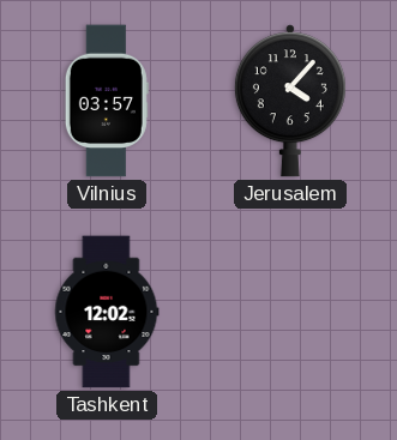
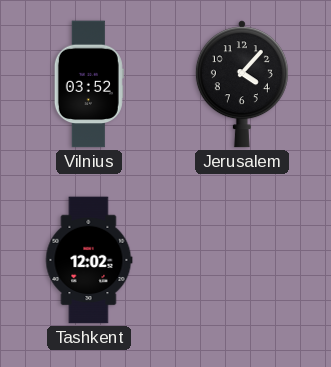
Vilnius: 03:57 -> 03:52 (89, 84)
